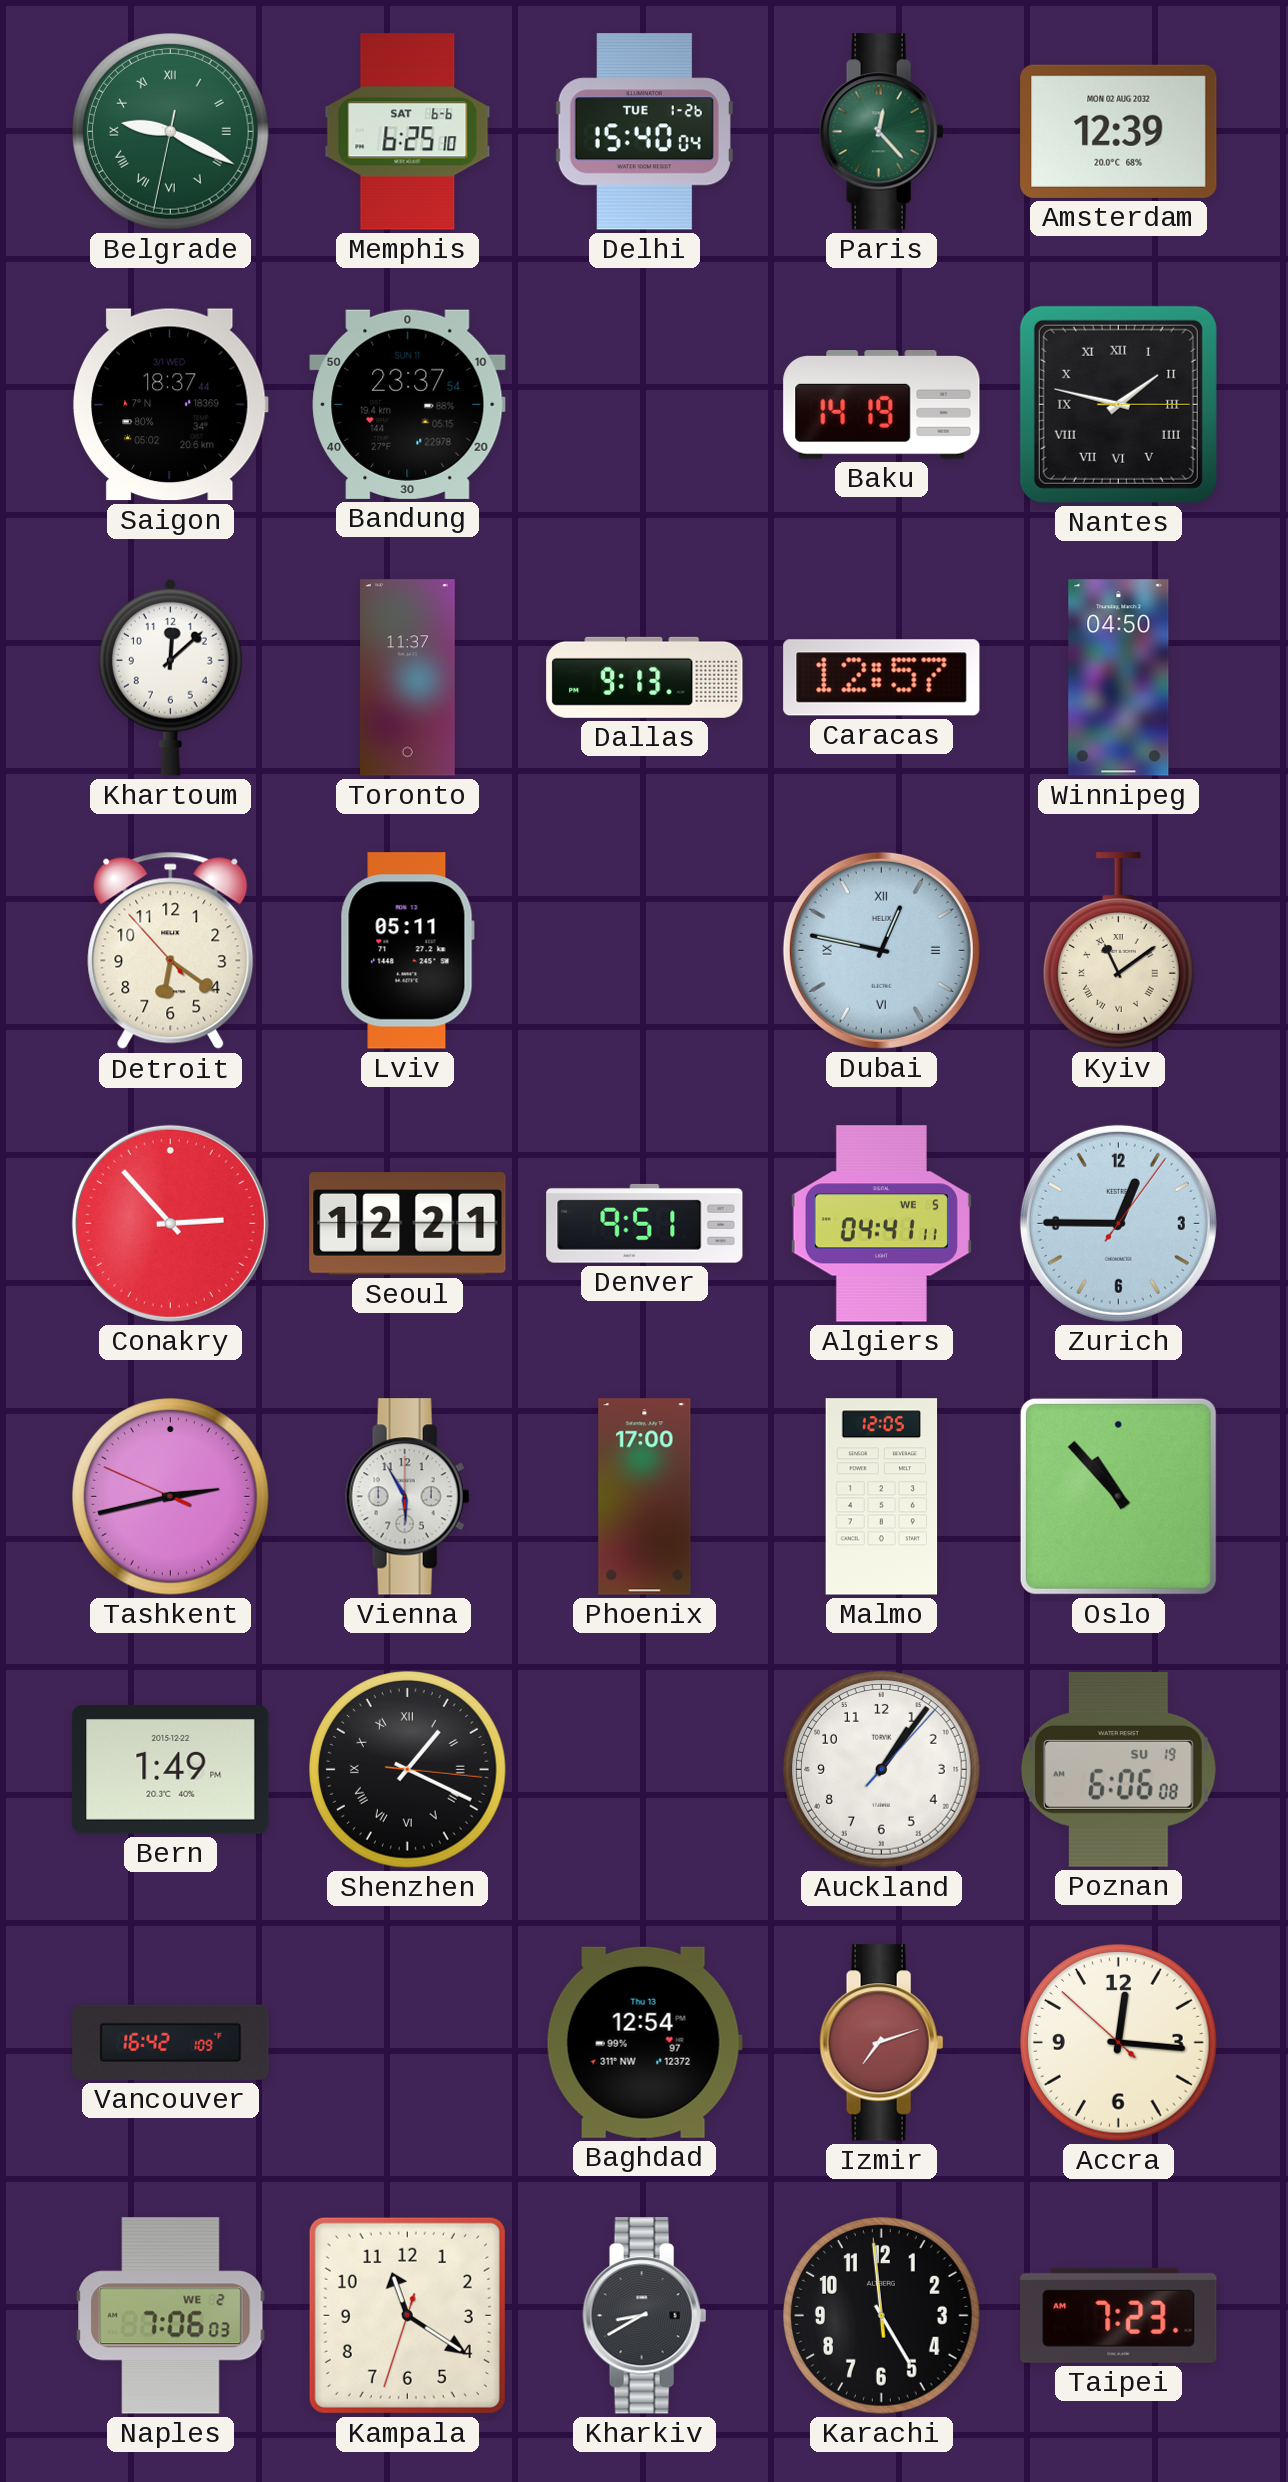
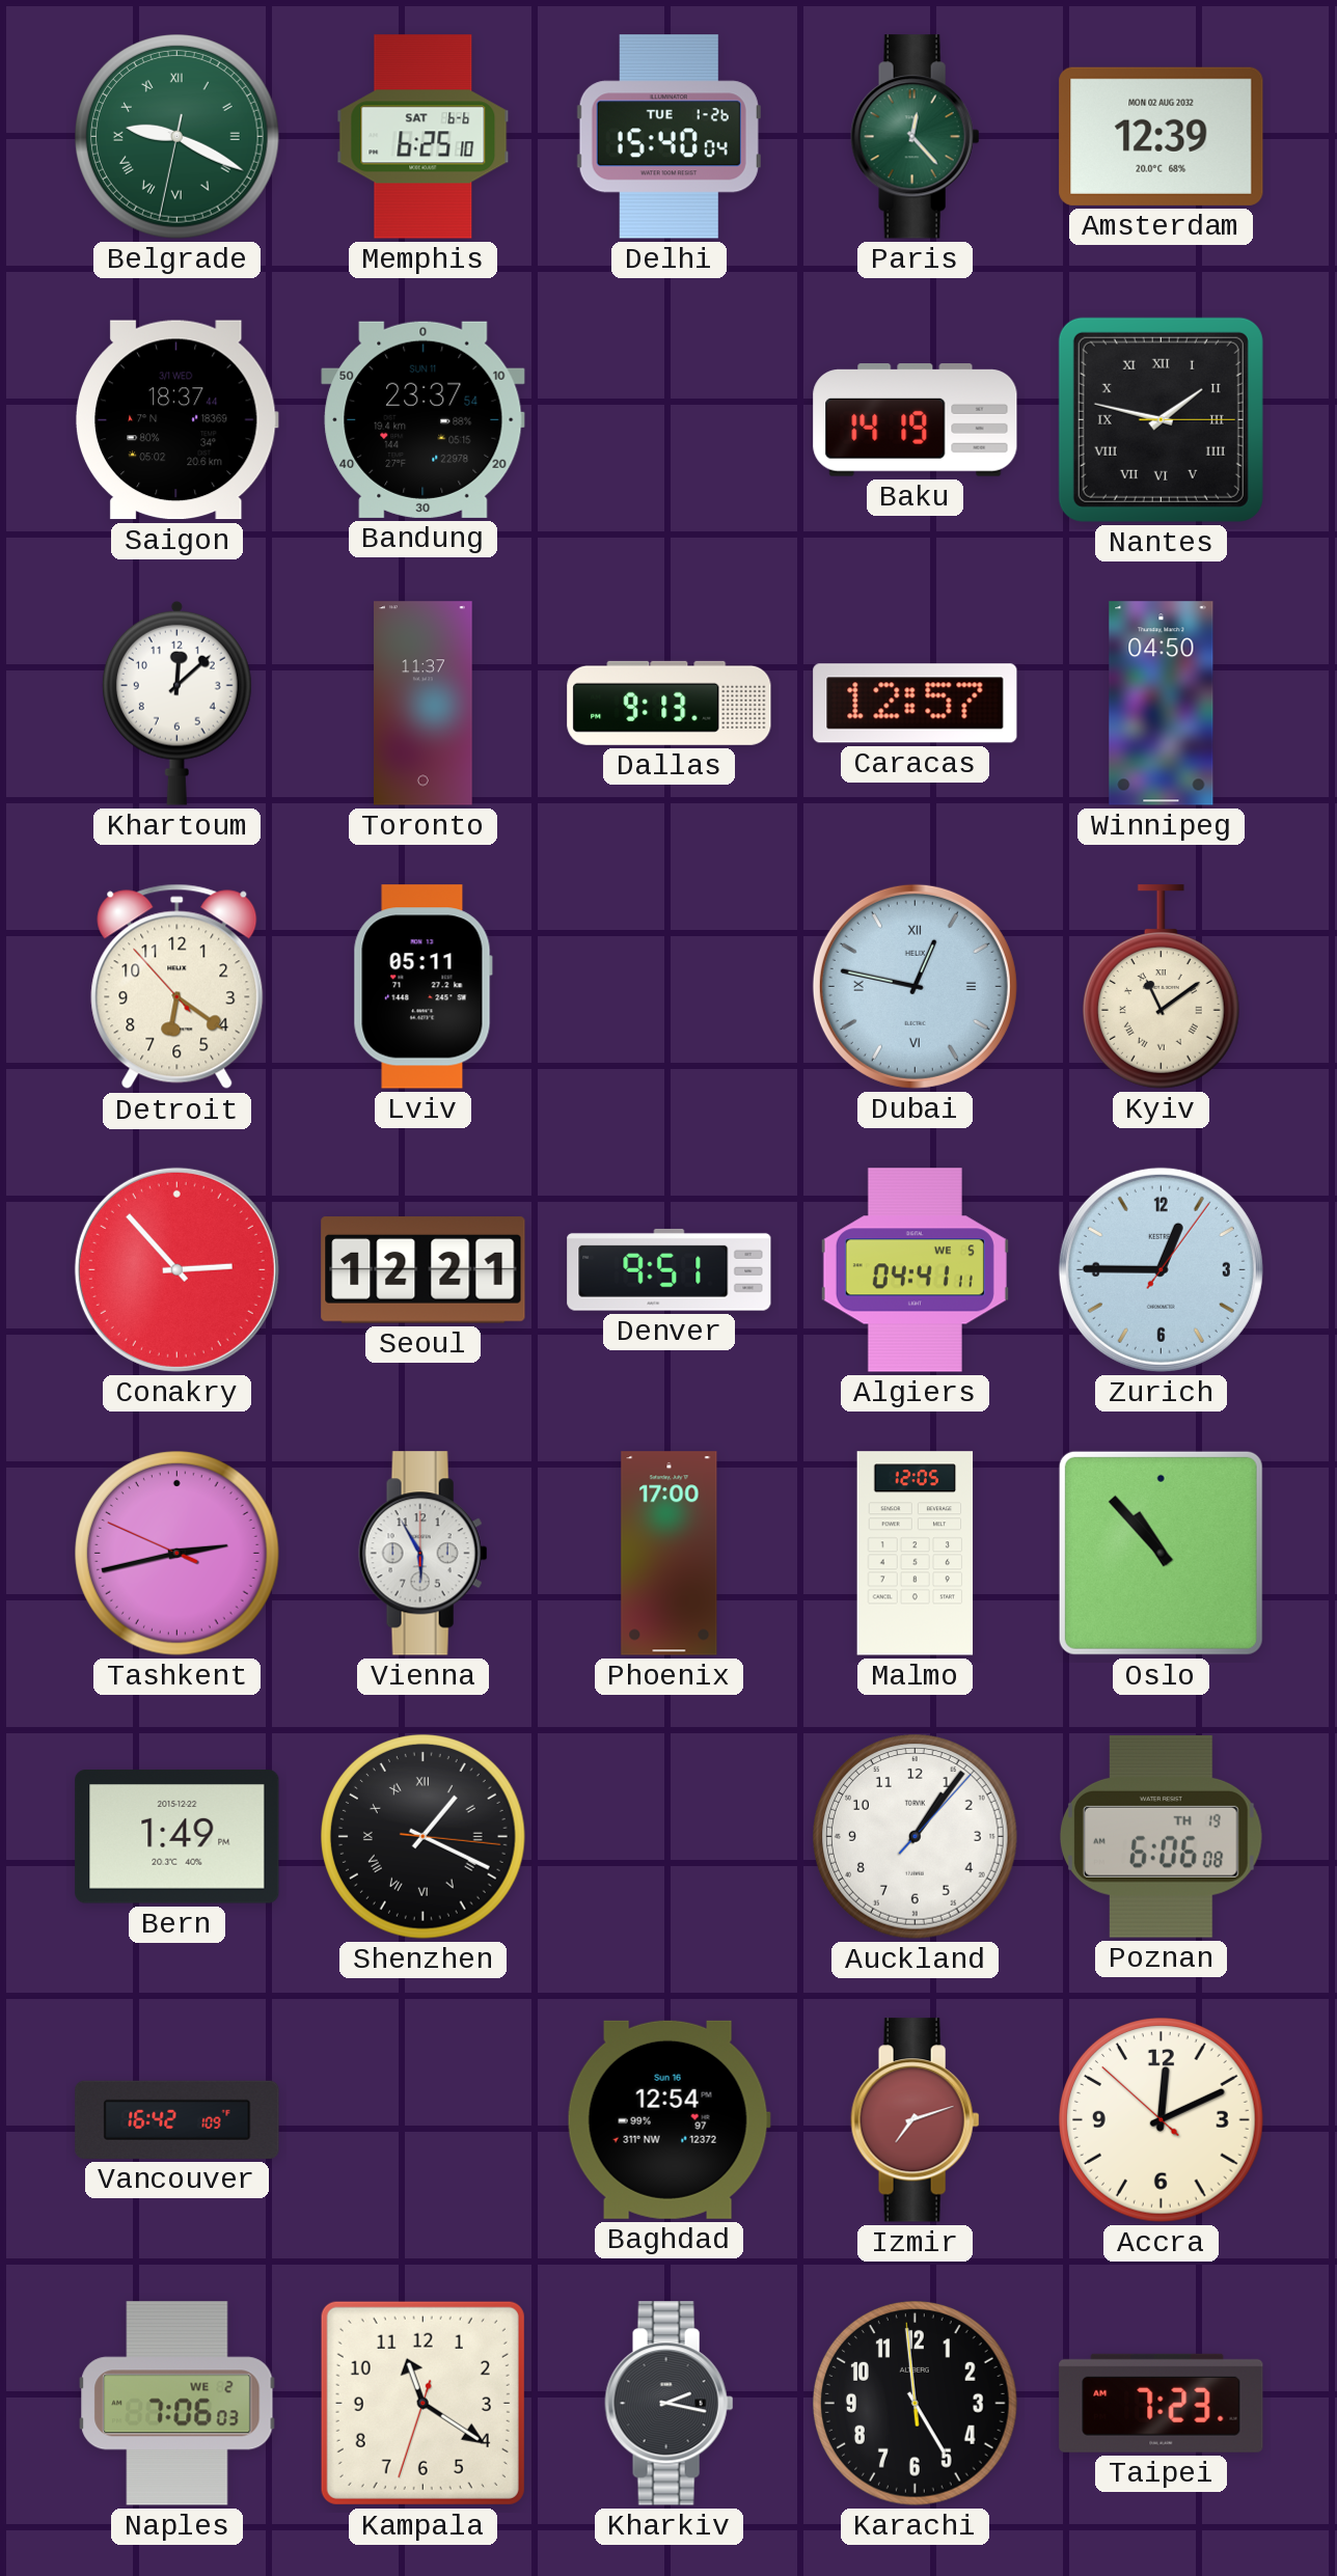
Poznan date: SU 19 -> TH 19 (1161, 1837)
Baghdad date: Thu 13 -> Sun 16 (668, 2119)
Accra: 12:15 -> 12:10 (1162, 2120)
Kharkiv: 8:40 -> 2:17 (670, 2404)
